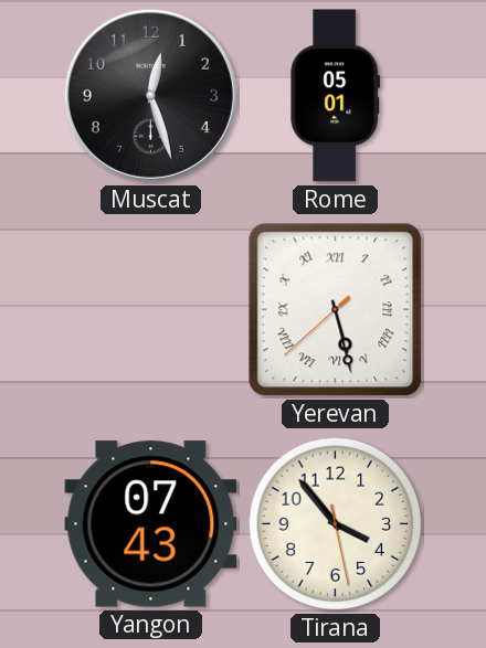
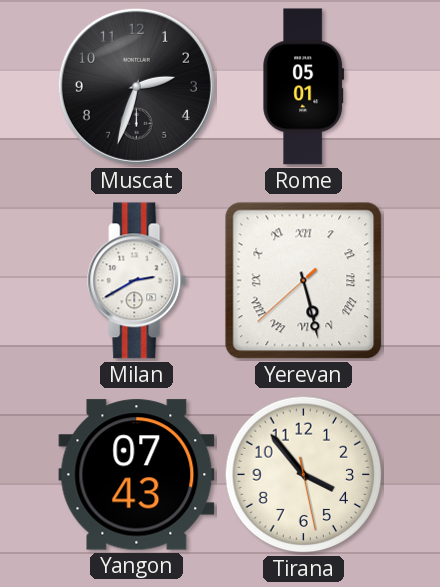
Muscat: 12:27 -> 2:33 (136, 86)
Milan: none -> 2:40 (137, 281)
